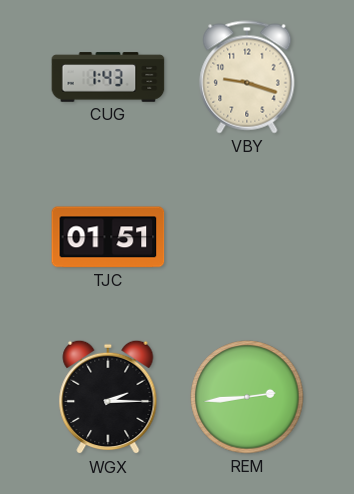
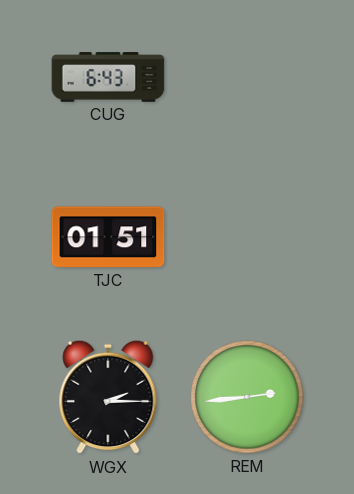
CUG: 1:43 -> 6:43 (108, 77)
VBY: 9:18 -> none (247, 77)
